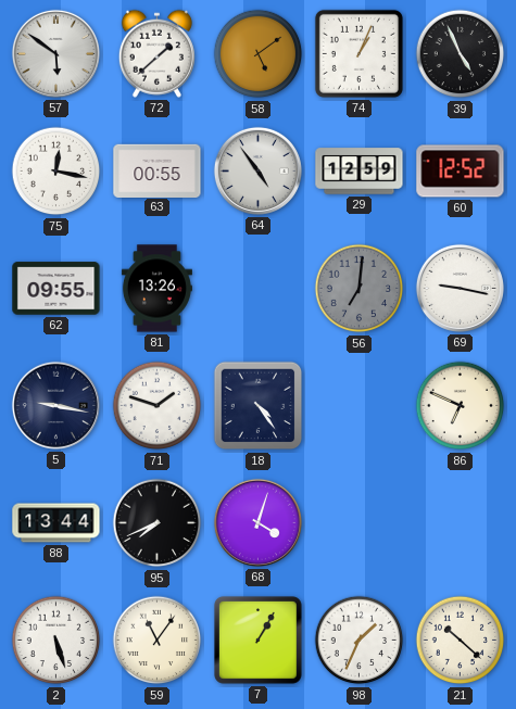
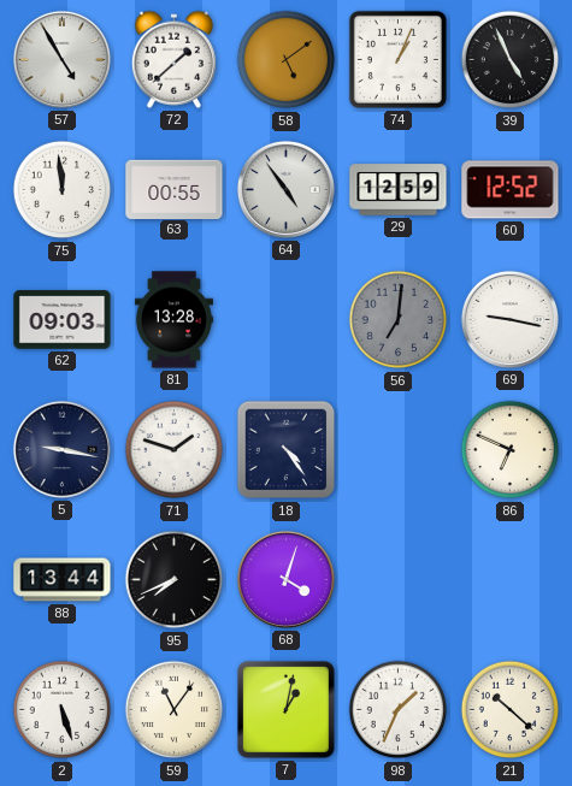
57: 5:51 -> 4:55 (61, 59)
75: 12:17 -> 11:59 (63, 190)
62: 09:55 -> 09:03 (63, 320)
81: 13:26 -> 13:28 (173, 320)
7: 1:05 -> 1:02 (287, 710)
